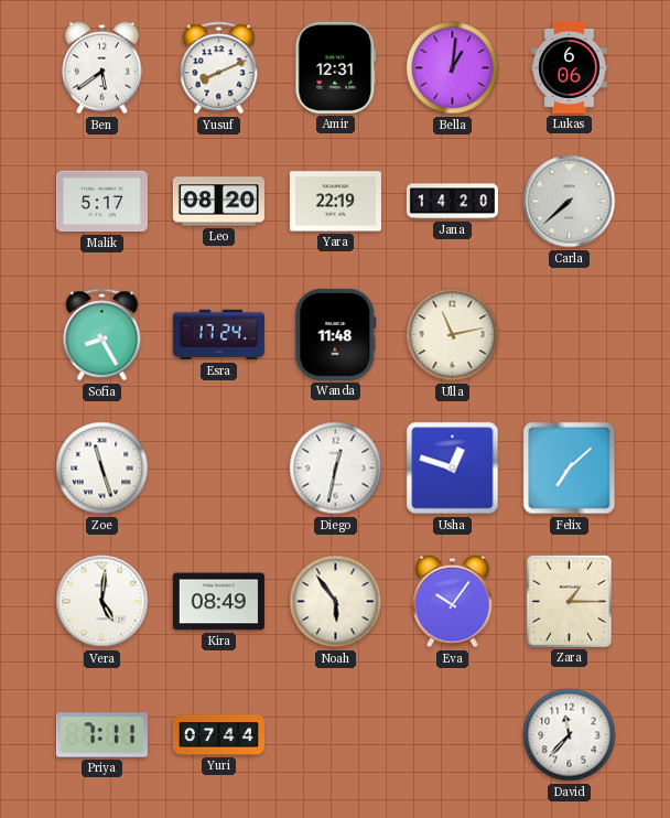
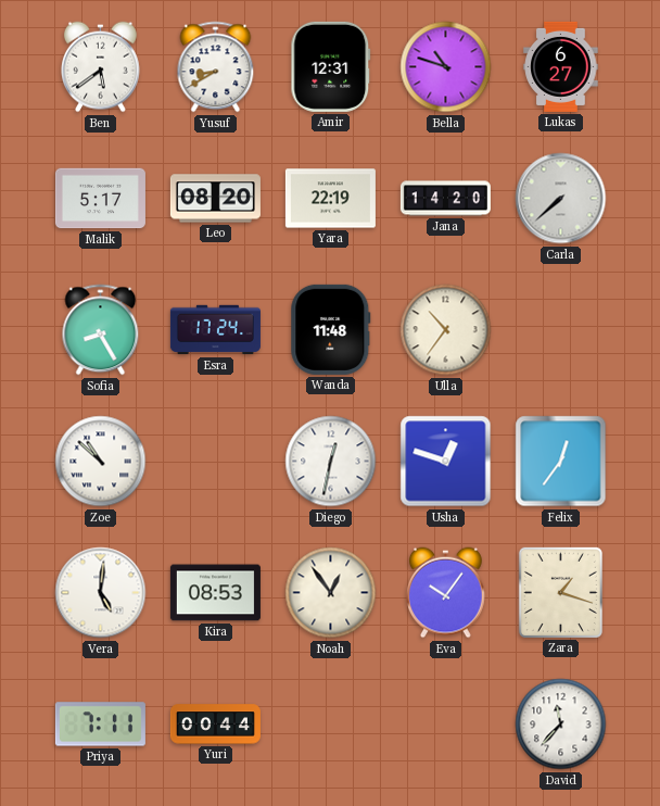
Yusuf: 8:11 -> 8:40 (216, 67)
Bella: 1:01 -> 10:48 (446, 67)
Lukas: 6:06 -> 6:27 (561, 66)
Ulla: 11:13 -> 10:36 (446, 330)
Zoe: 11:27 -> 10:52 (101, 462)
Felix: 7:08 -> 12:36 (561, 462)
Kira: 08:49 -> 08:53 (215, 593)
Noah: 5:54 -> 12:54 (331, 593)
Zara: 1:15 -> 1:18 (560, 592)
Yuri: 07:44 -> 00:44 (215, 725)
